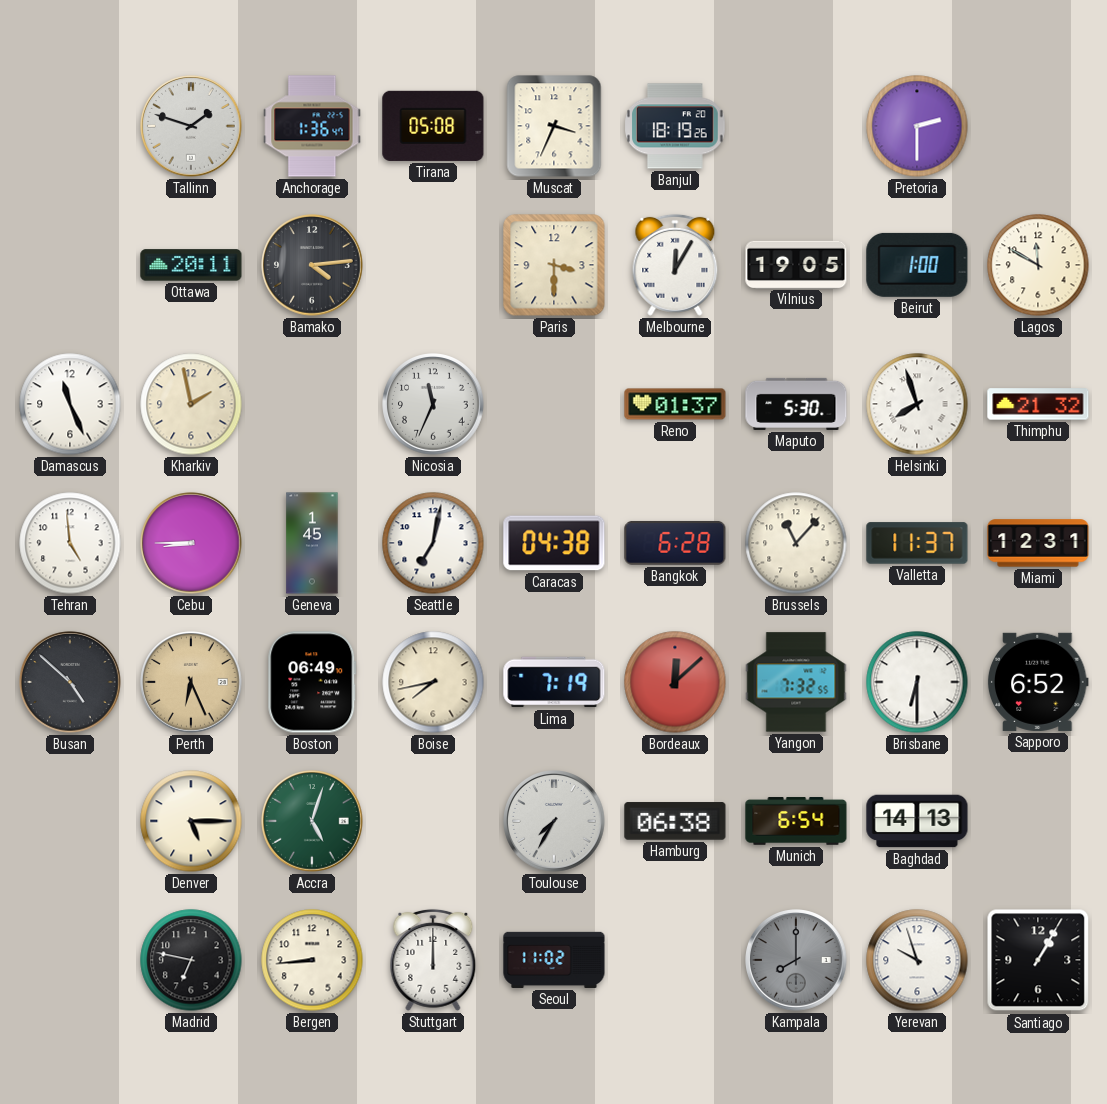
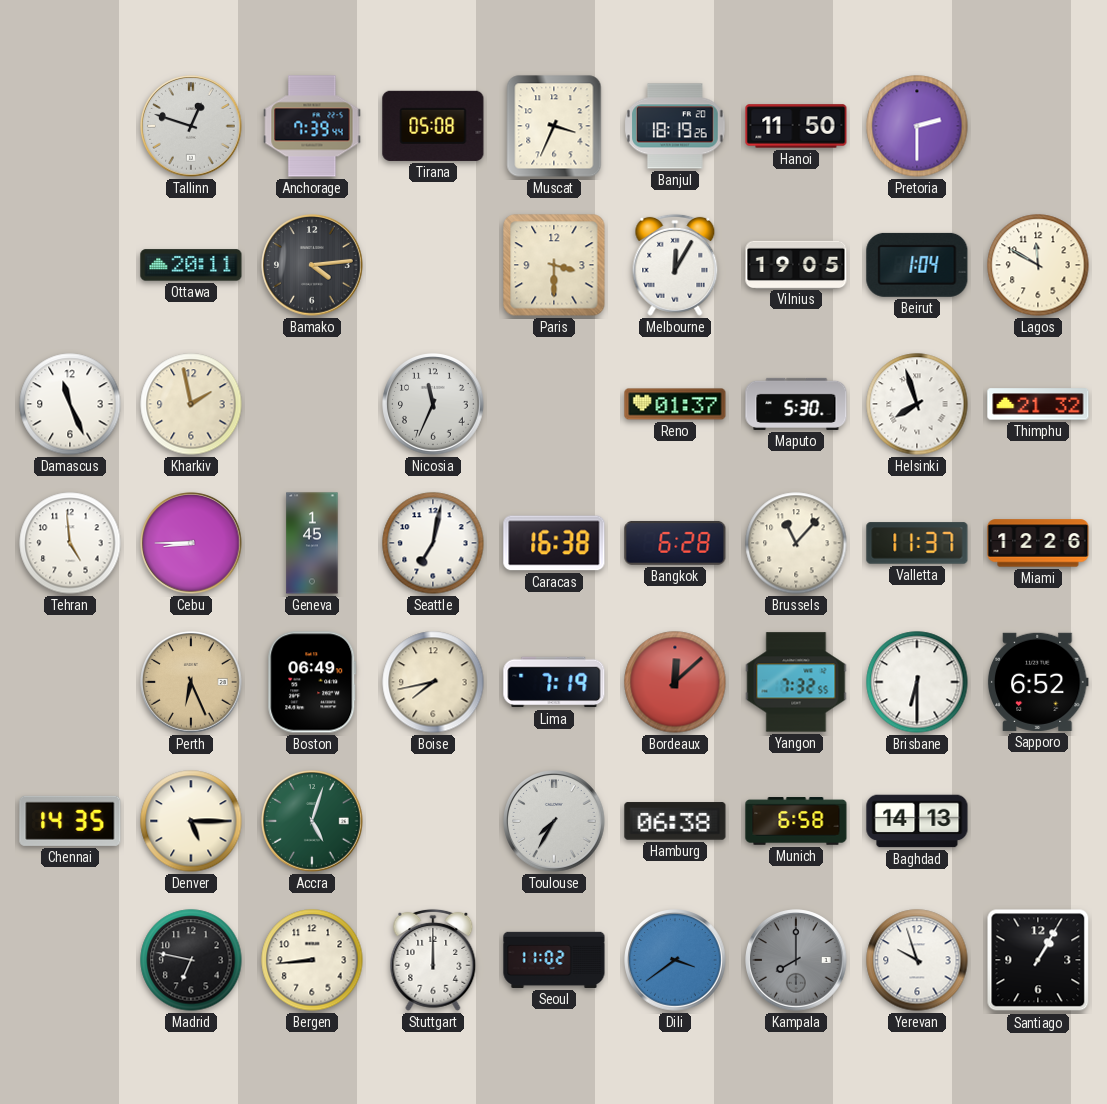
Tallinn: 1:48 -> 12:48 (191, 126)
Anchorage: 1:36 -> 7:39 (312, 126)
Hanoi: none -> 11:50 (796, 126)
Beirut: 1:00 -> 1:04 (917, 265)
Caracas: 04:38 -> 16:38 (554, 543)
Miami: 12:31 -> 12:26 (1038, 543)
Busan: 4:52 -> none (70, 682)
Chennai: none -> 14:35 (70, 821)
Munich: 6:54 -> 6:58 (796, 821)
Dili: none -> 3:39 (675, 960)
